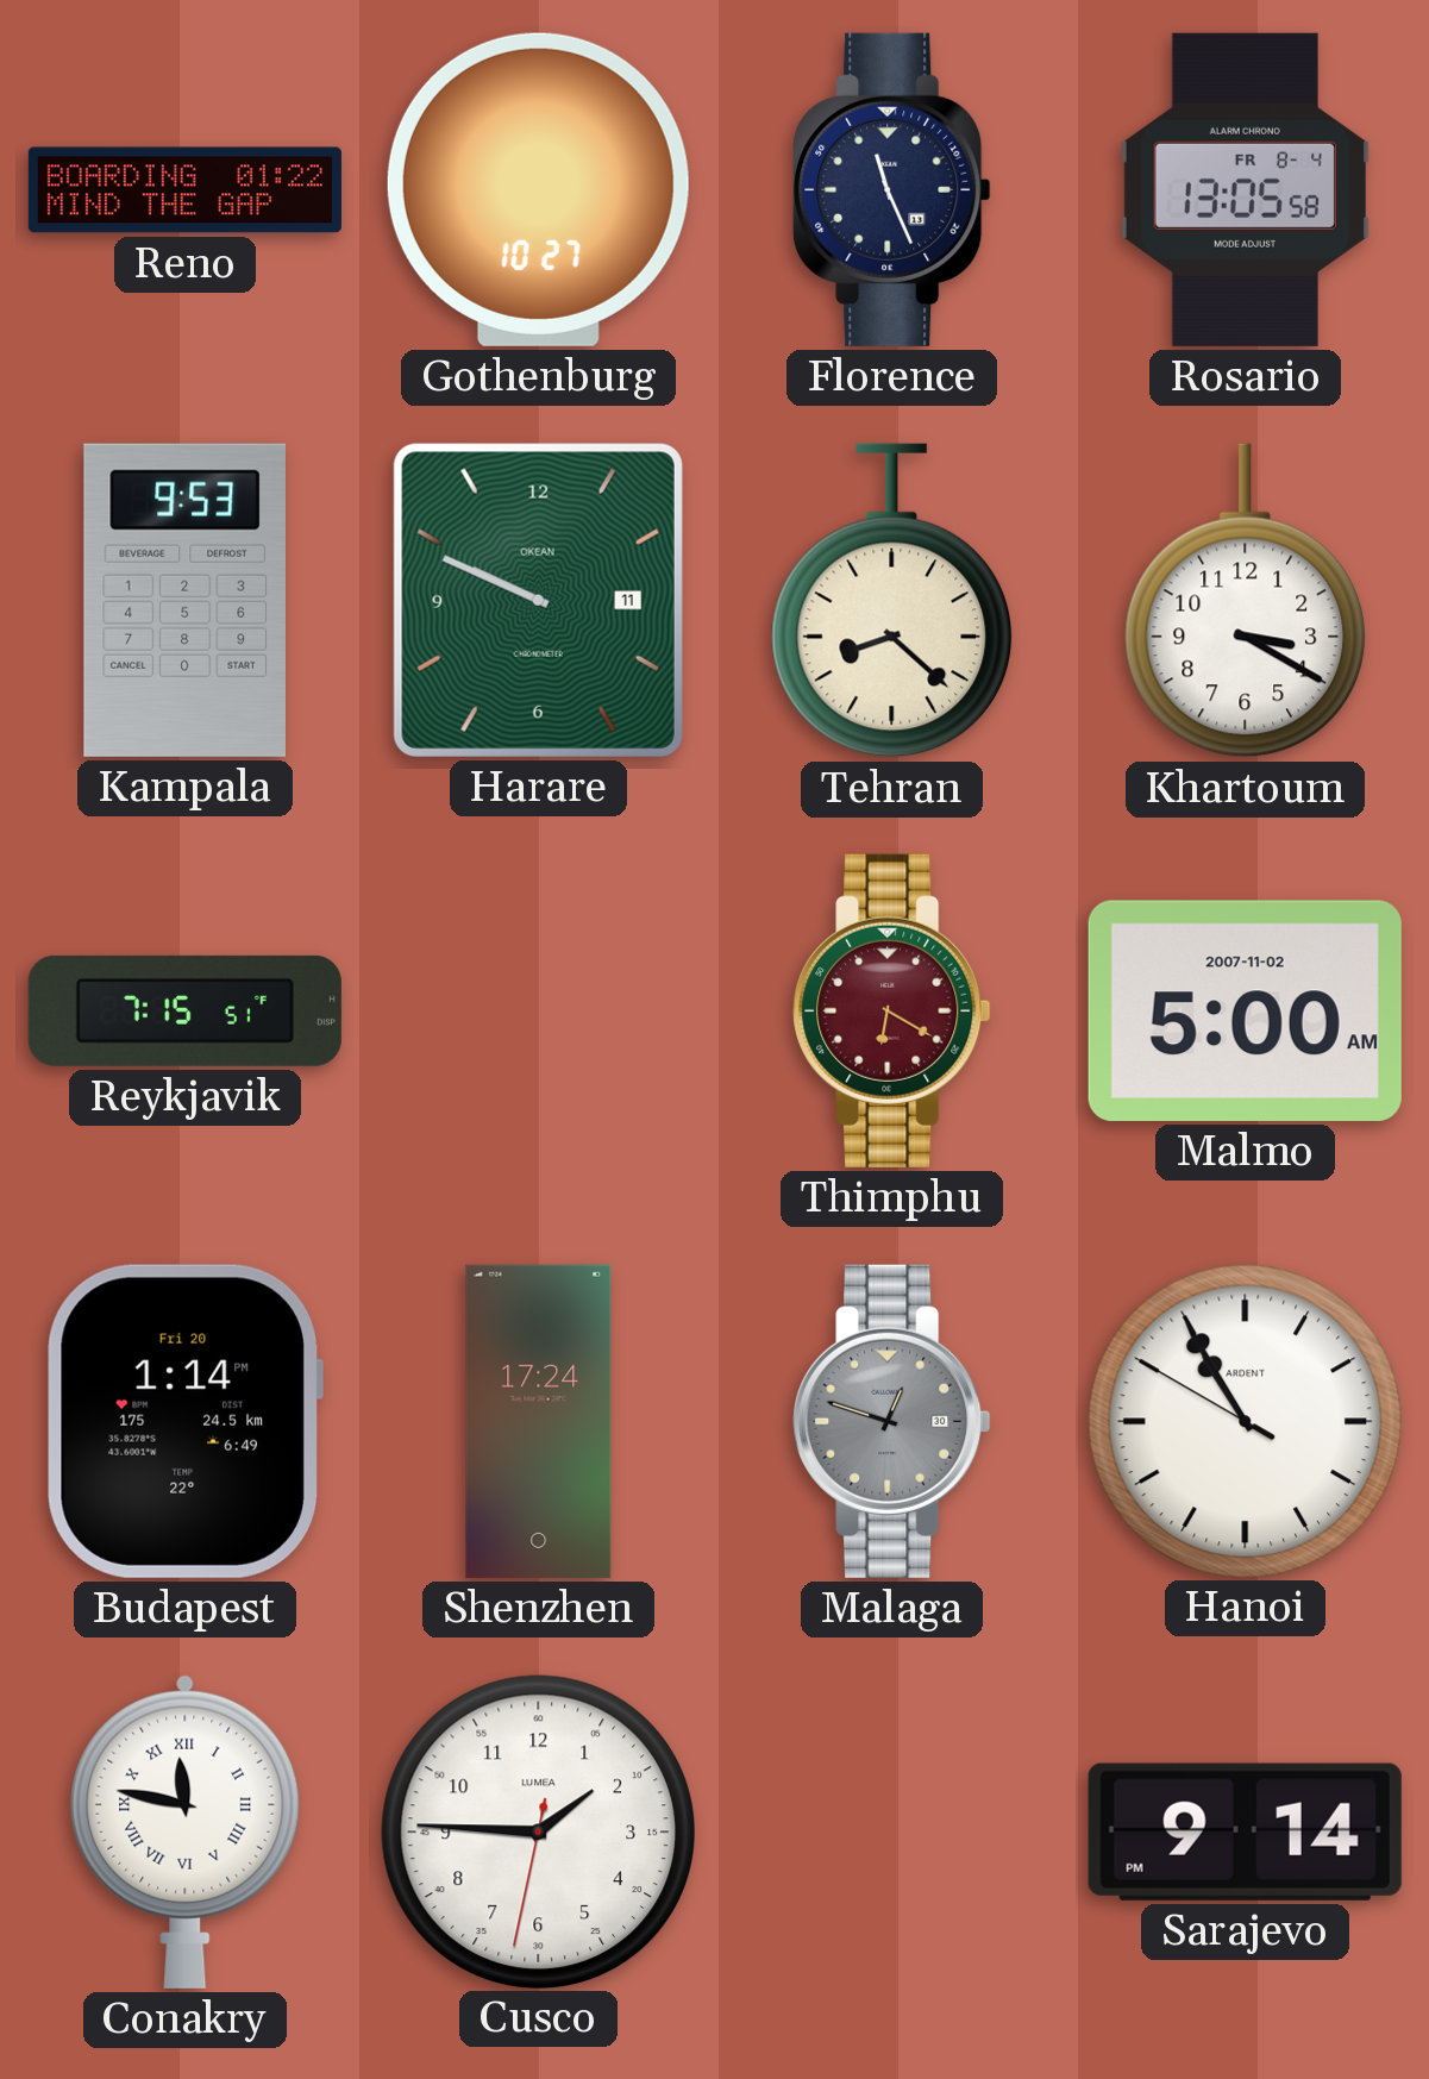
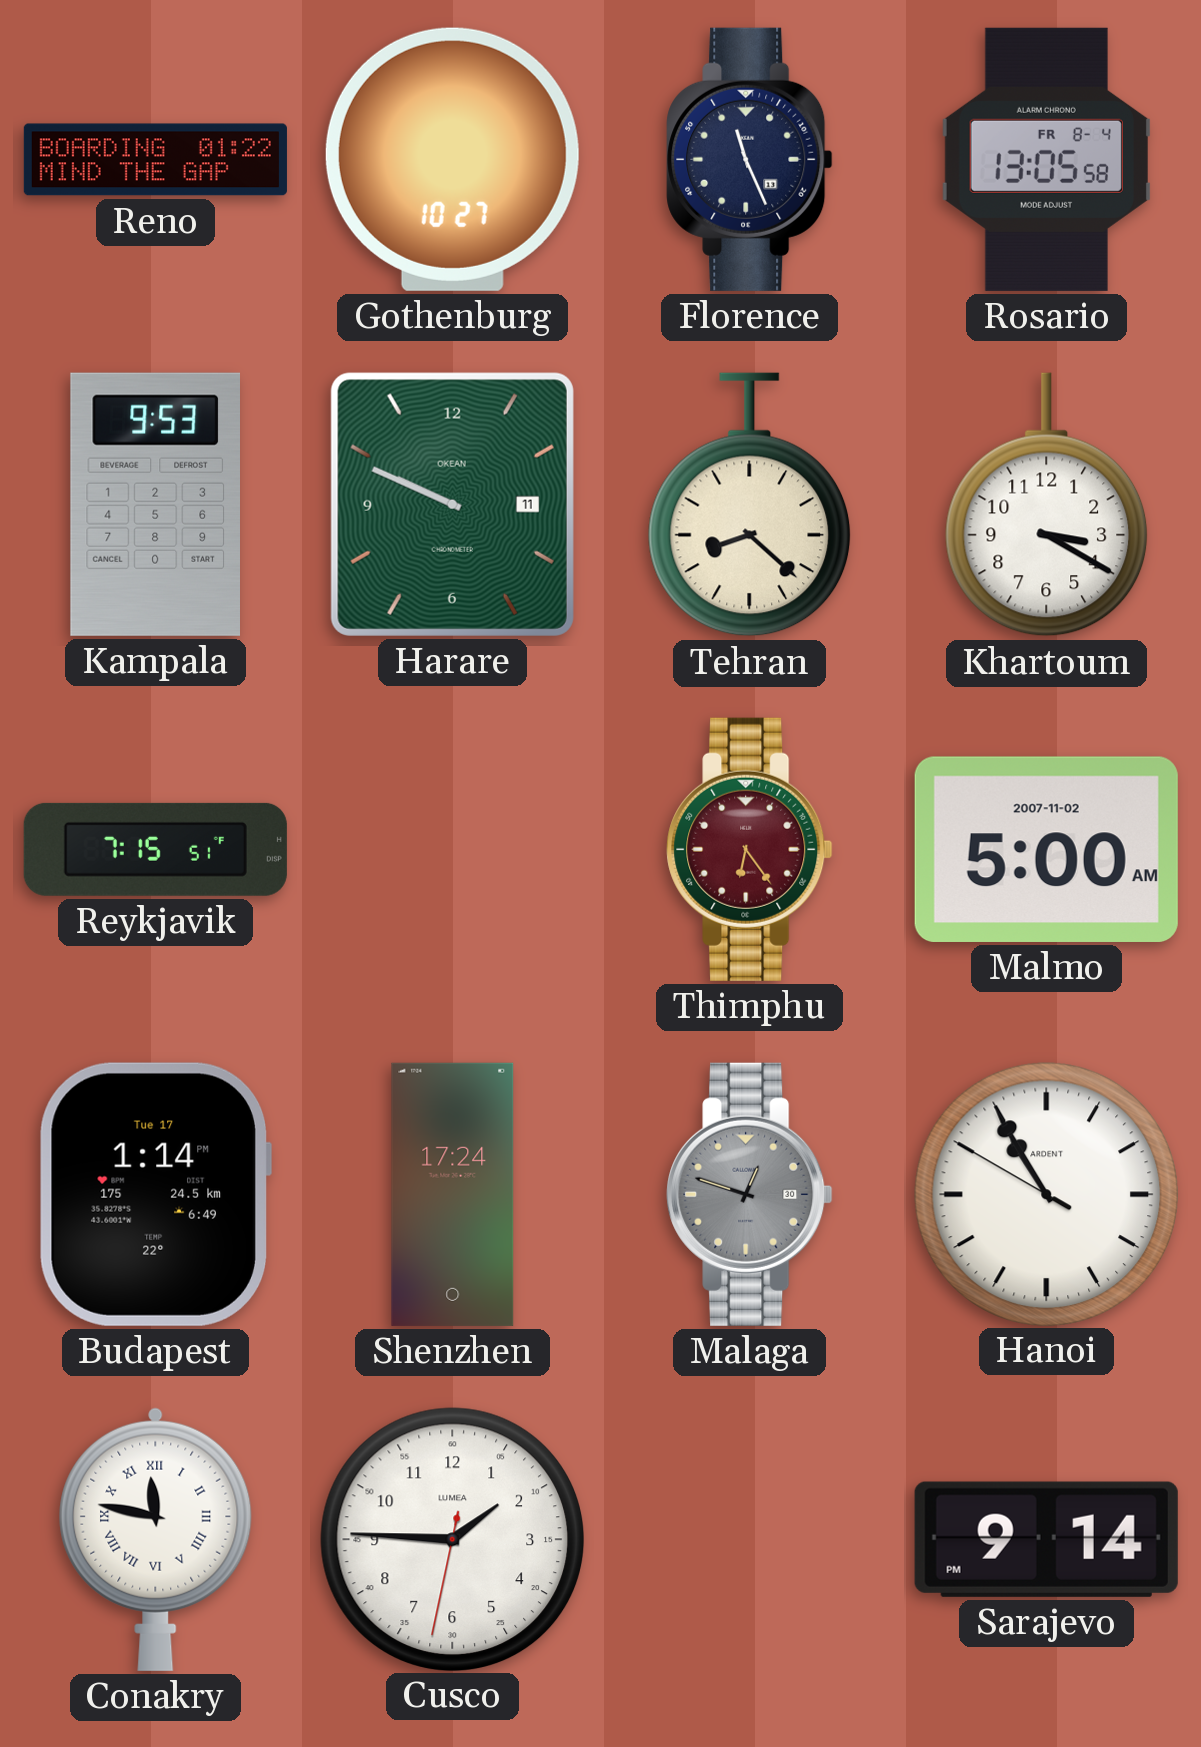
Thimphu: 6:20 -> 6:24 (750, 849)
Budapest date: Fri 20 -> Tue 17 (155, 1194)
